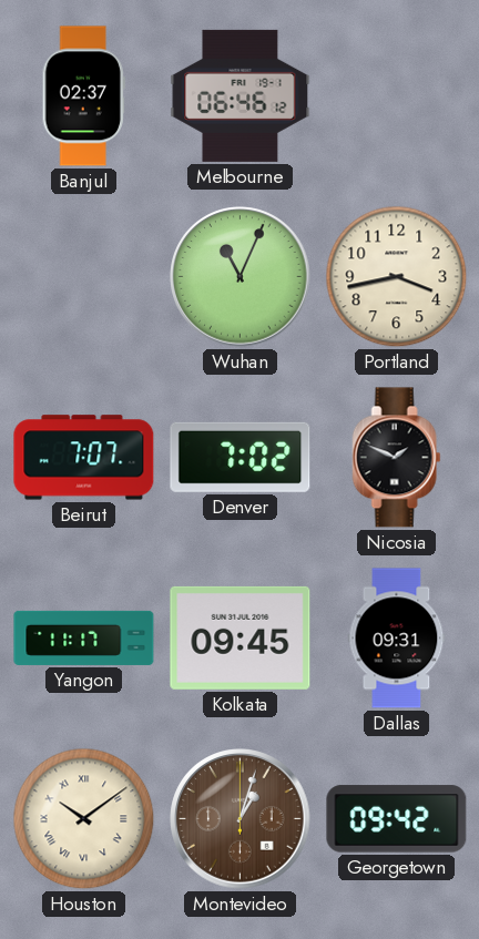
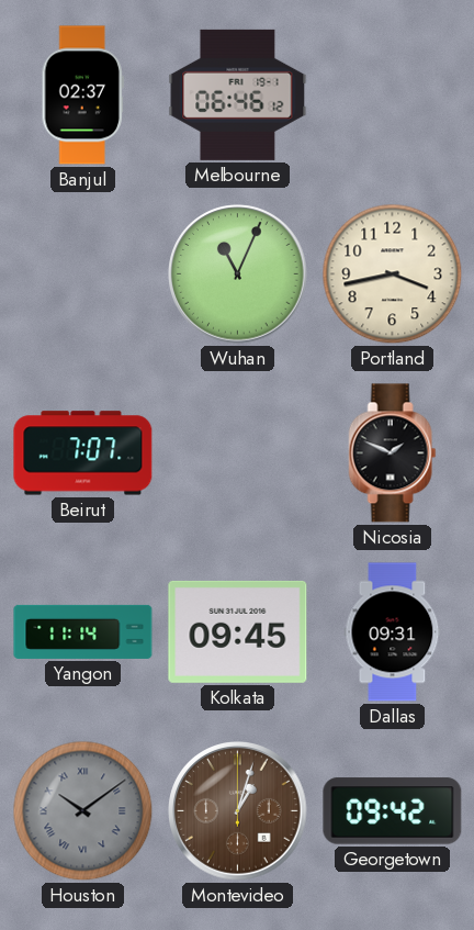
Denver: 7:02 -> none (241, 457)
Yangon: 11:17 -> 11:14 (83, 631)
Houston dial: cream -> grey (83, 811)
